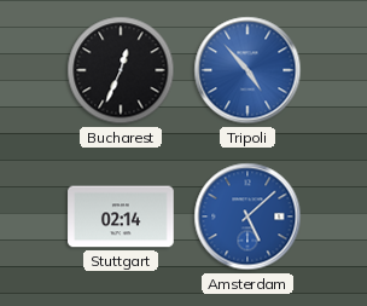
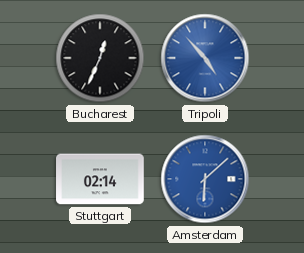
Amsterdam: 5:08 -> 6:08 (205, 179)
